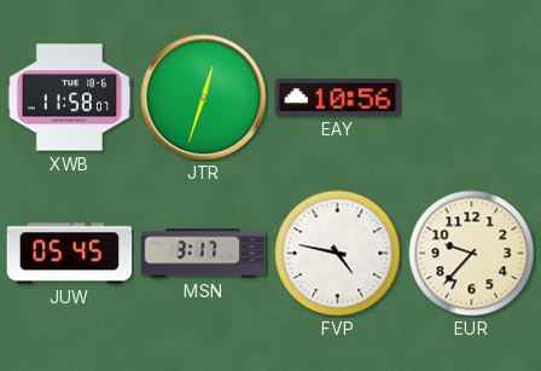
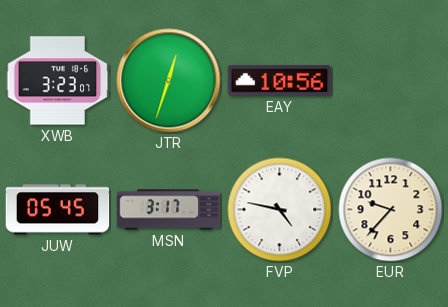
XWB: 11:58 -> 3:23 (58, 81)
